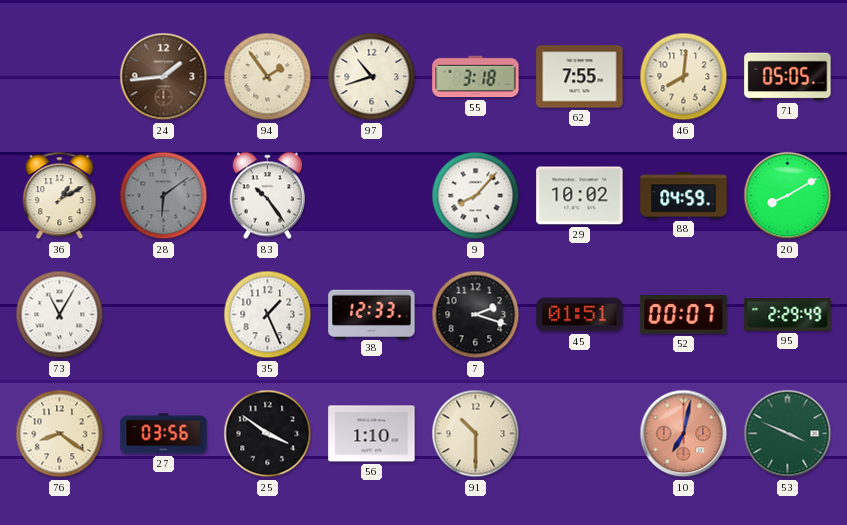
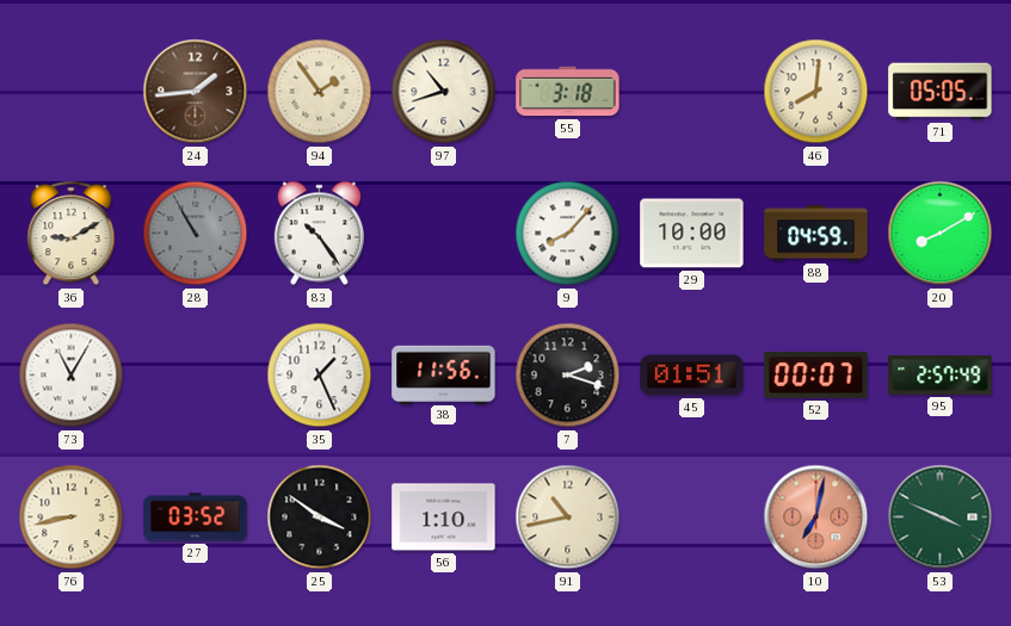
62: 7:55 -> none (580, 77)
36: 1:10 -> 9:10 (72, 234)
28: 6:09 -> 10:55 (196, 234)
29: 10:02 -> 10:00 (692, 234)
38: 12:33 -> 11:56 (444, 374)
95: 2:29 -> 2:57 (941, 376)
76: 8:21 -> 8:43 (72, 517)
27: 03:56 -> 03:52 (196, 517)
91: 10:30 -> 10:43 (568, 517)
